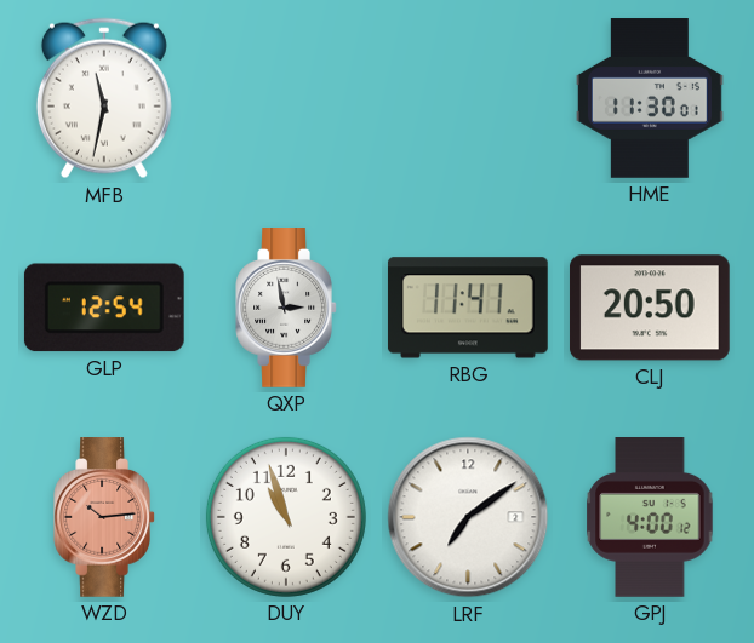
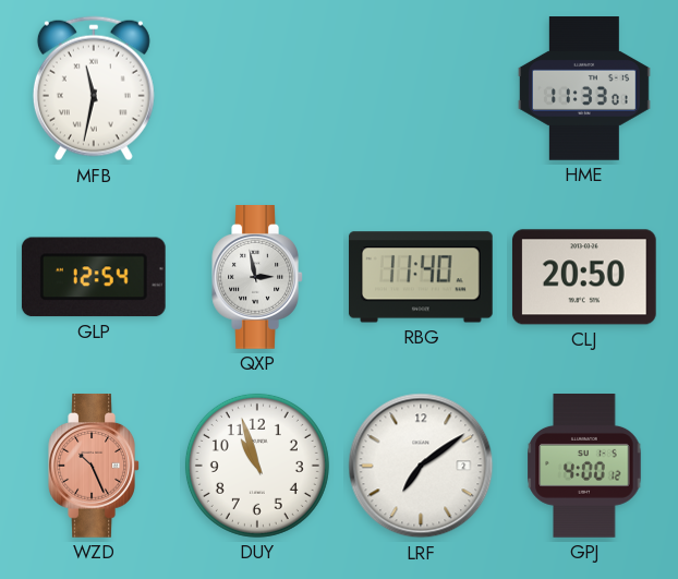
HME: 11:30 -> 11:33 (584, 88)
RBG: 11:41 -> 11:40 (421, 277)
WZD: 10:14 -> 10:26 (94, 467)
